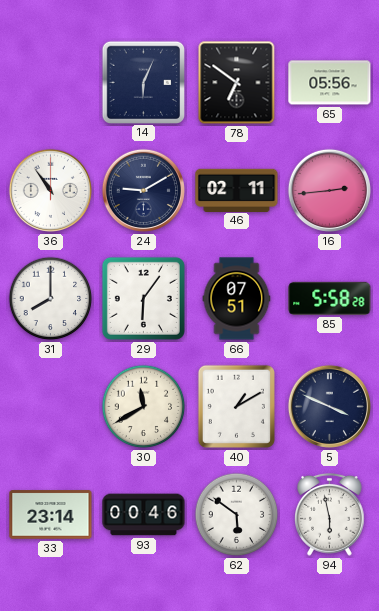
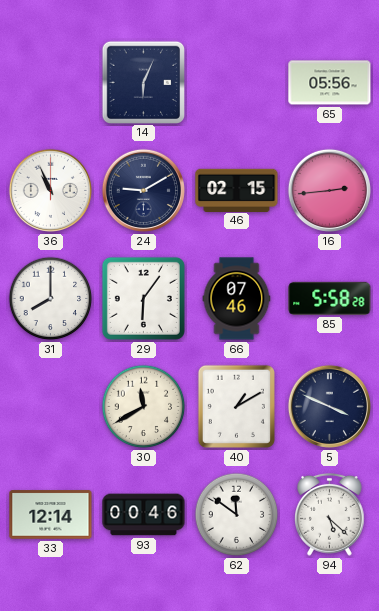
78: 6:51 -> none (237, 83)
36: 10:54 -> 10:56 (50, 190)
46: 02:11 -> 02:15 (237, 190)
66: 07:51 -> 07:46 (237, 299)
33: 23:14 -> 12:14 (51, 515)
62: 5:51 -> 11:51 (237, 515)
94: 5:58 -> 5:22 (330, 514)
